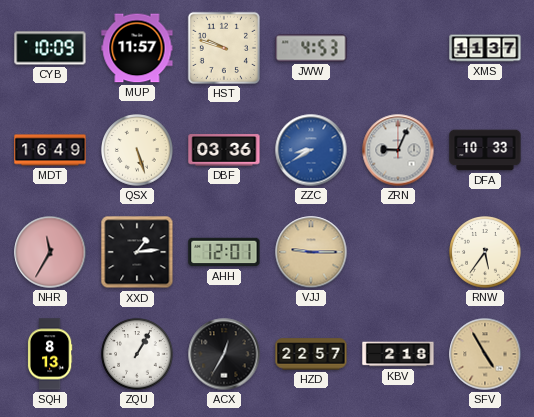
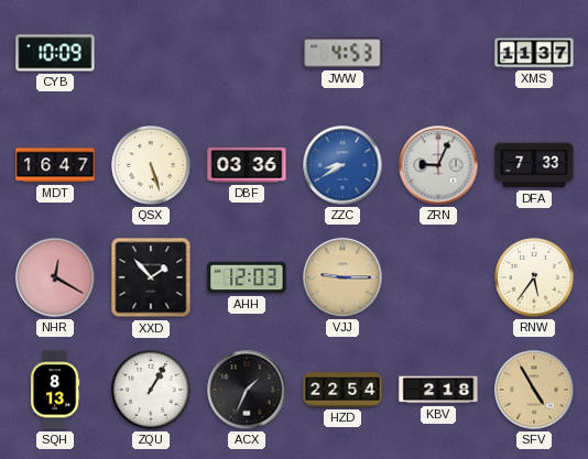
MUP: 11:57 -> none (137, 48)
HST: 9:48 -> none (224, 48)
MDT: 16:49 -> 16:47 (55, 165)
DFA: 10:33 -> 7:33 (534, 165)
NHR: 11:35 -> 12:20 (55, 277)
XXD: 1:14 -> 1:53 (151, 277)
AHH: 12:01 -> 12:03 (247, 277)
ACX: 12:35 -> 1:34 (247, 390)
HZD: 22:57 -> 22:54 (342, 390)
